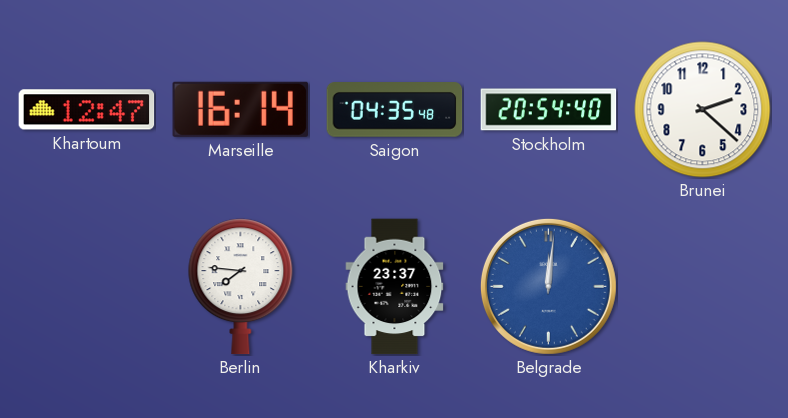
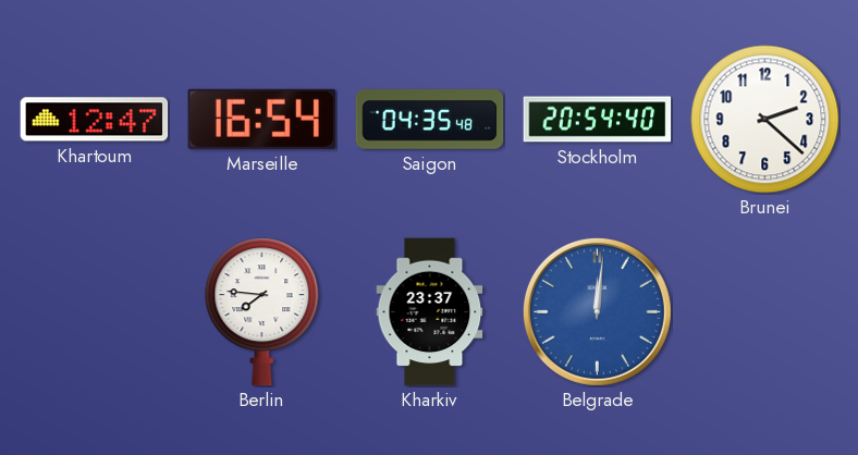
Marseille: 16:14 -> 16:54 (261, 119)
